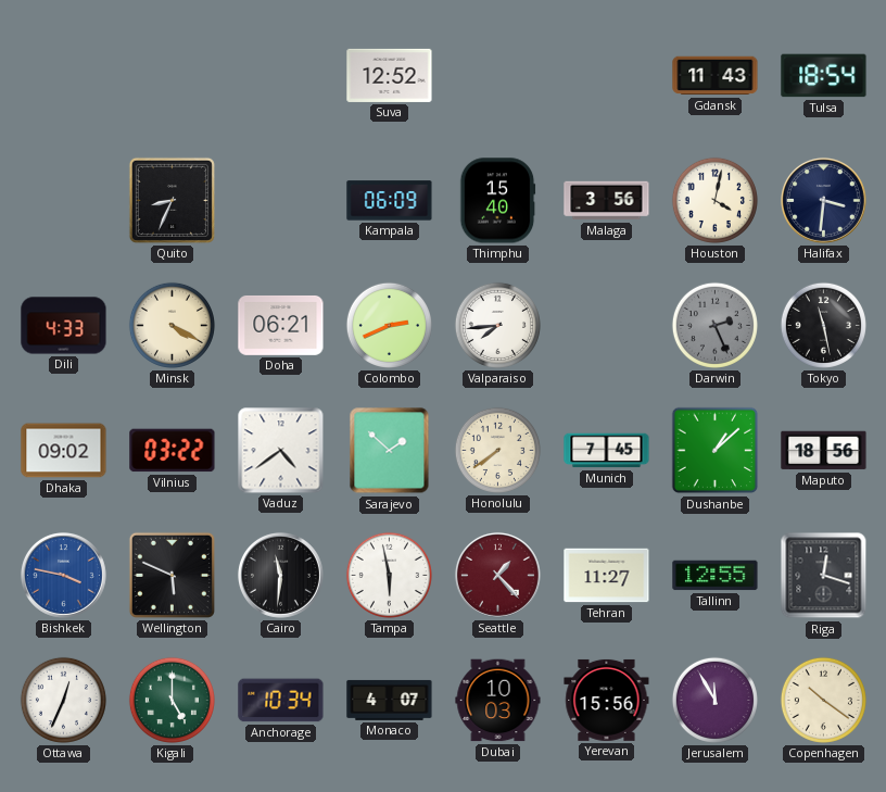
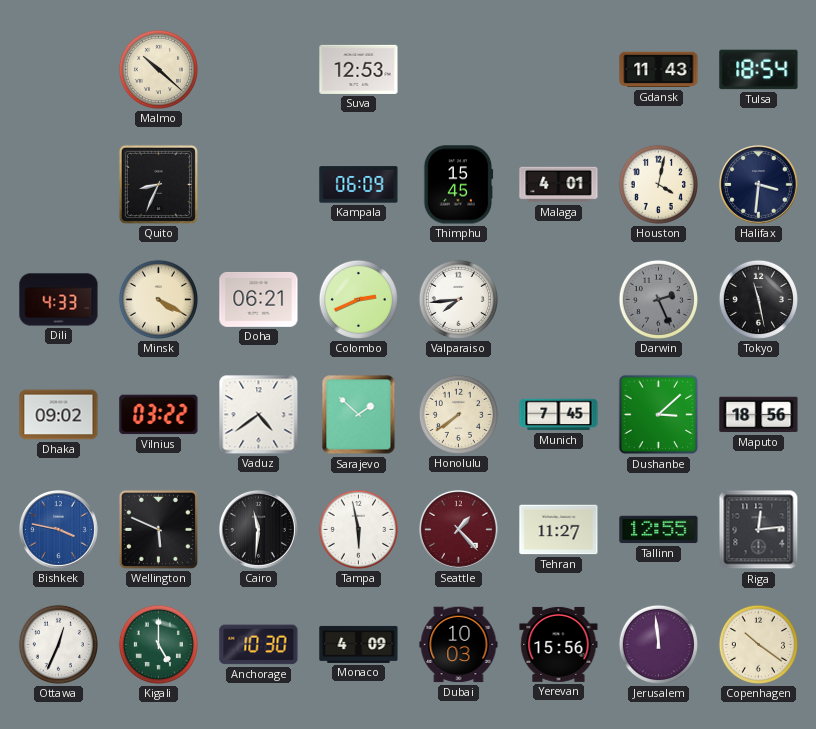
Malmo: none -> 10:22 (158, 69)
Suva: 12:52 -> 12:53 (359, 69)
Thimphu: 15:40 -> 15:45 (459, 185)
Malaga: 3:56 -> 4:01 (559, 185)
Dushanbe: 1:08 -> 3:08 (659, 415)
Riga: 12:18 -> 12:14 (759, 530)
Anchorage: 10:34 -> 10:30 (259, 645)
Monaco: 4:07 -> 4:09 (359, 644)
Jerusalem: 11:55 -> 11:59 (658, 644)
